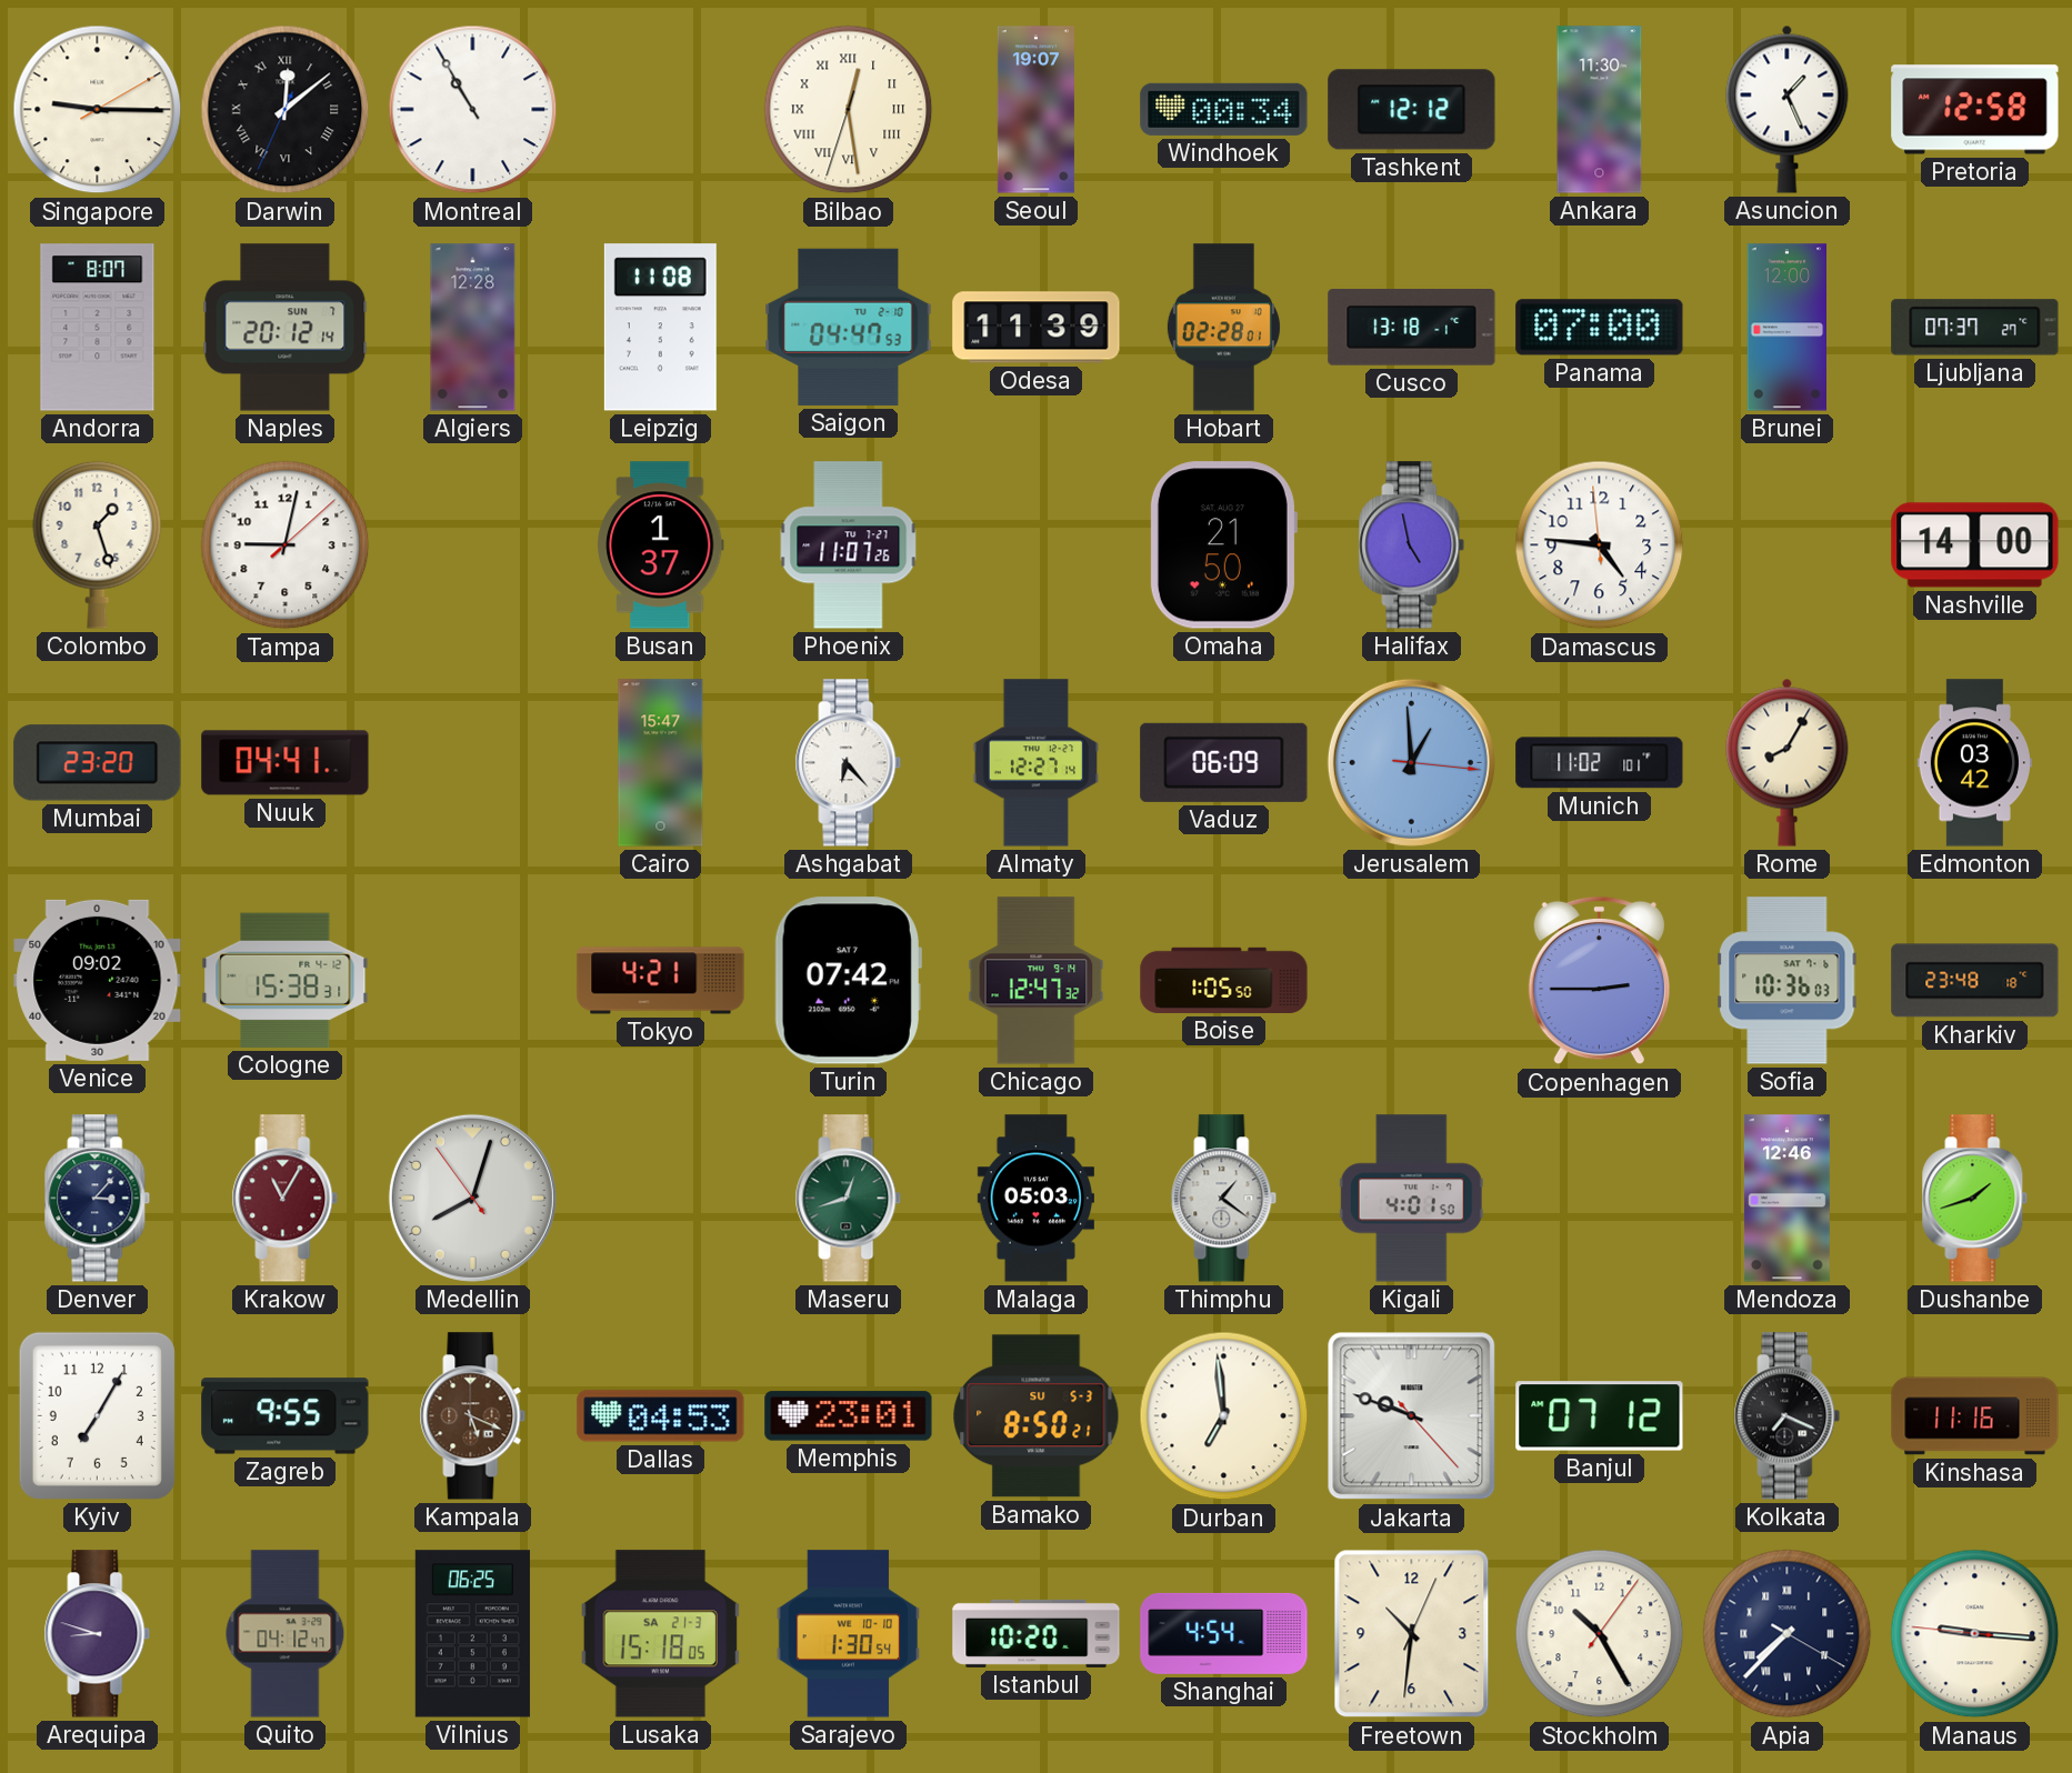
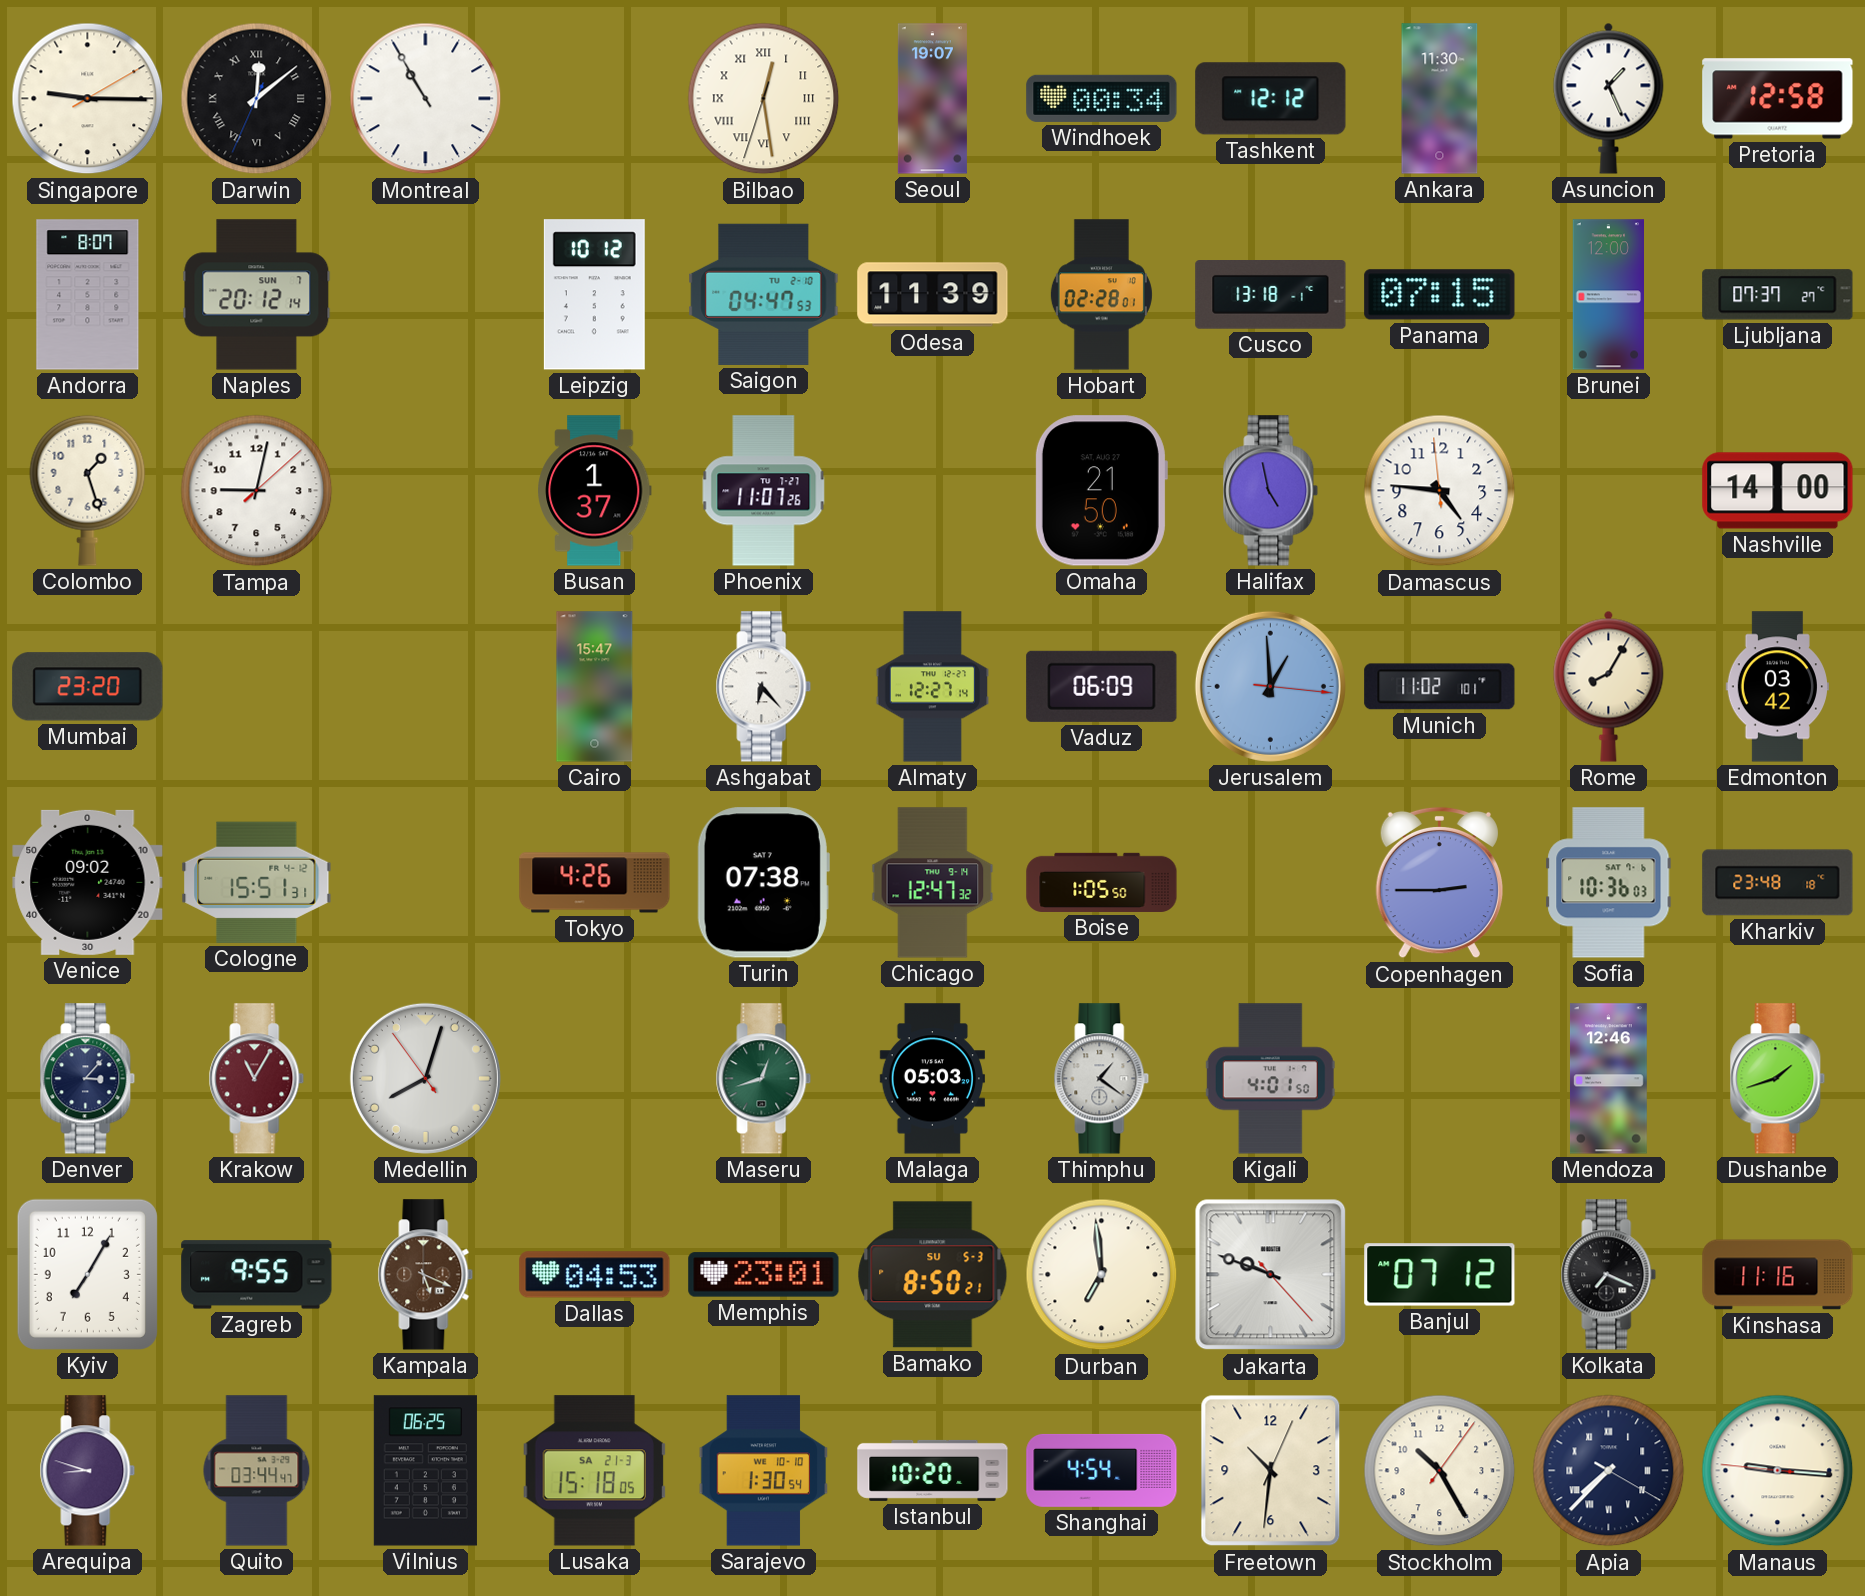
Algiers: 12:28 -> none (473, 328)
Leipzig: 11:08 -> 10:12 (594, 295)
Panama: 07:00 -> 07:15 (1440, 295)
Nuuk: 04:41 -> none (286, 763)
Cologne: 15:38 -> 15:51 (257, 882)
Tokyo: 4:21 -> 4:26 (595, 883)
Turin: 07:42 -> 07:38 (763, 883)
Quito: 04:12 -> 03:44 (257, 1471)
